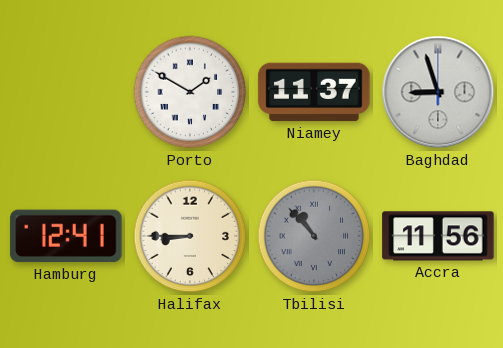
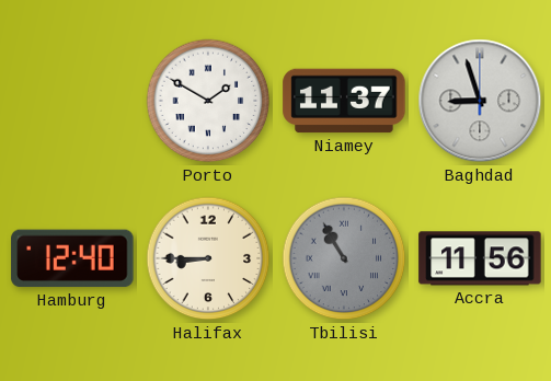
Hamburg: 12:41 -> 12:40 (72, 258)
Tbilisi: 10:53 -> 10:55 (344, 258)
